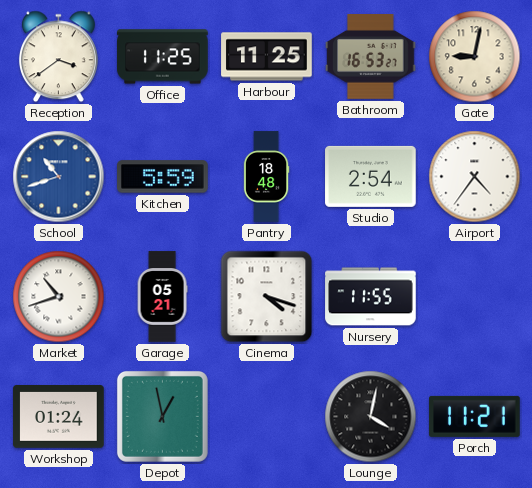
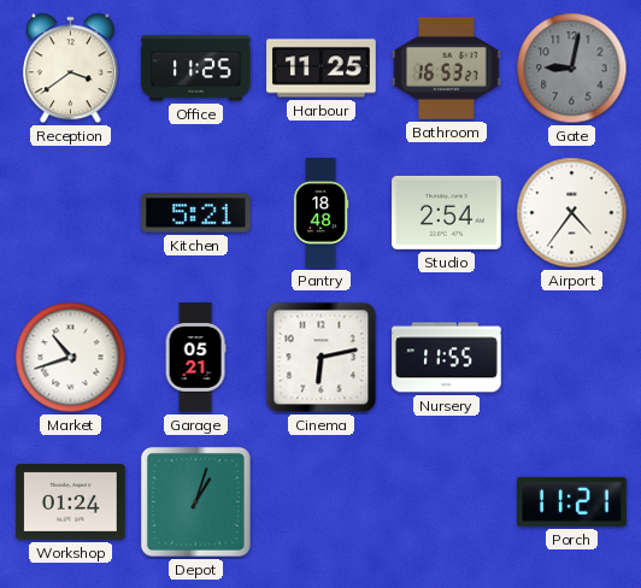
Gate dial: cream -> grey (572, 69)
School: 10:42 -> none (59, 177)
Kitchen: 5:59 -> 5:21 (196, 213)
Cinema: 4:18 -> 6:13 (322, 358)
Depot: 12:58 -> 1:03 (195, 501)
Lounge: 4:02 -> none (371, 417)
